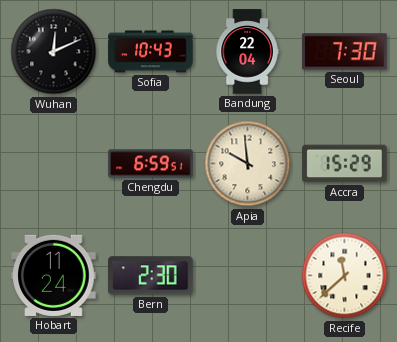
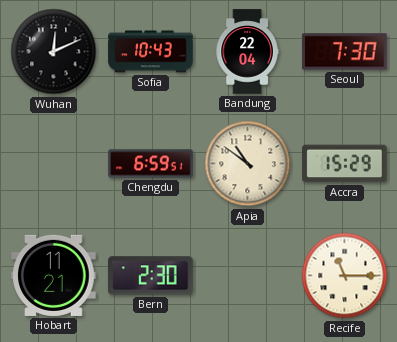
Apia: 9:59 -> 10:51 (248, 164)
Hobart: 11:24 -> 11:21 (54, 275)
Recife: 11:38 -> 11:15 (345, 276)
